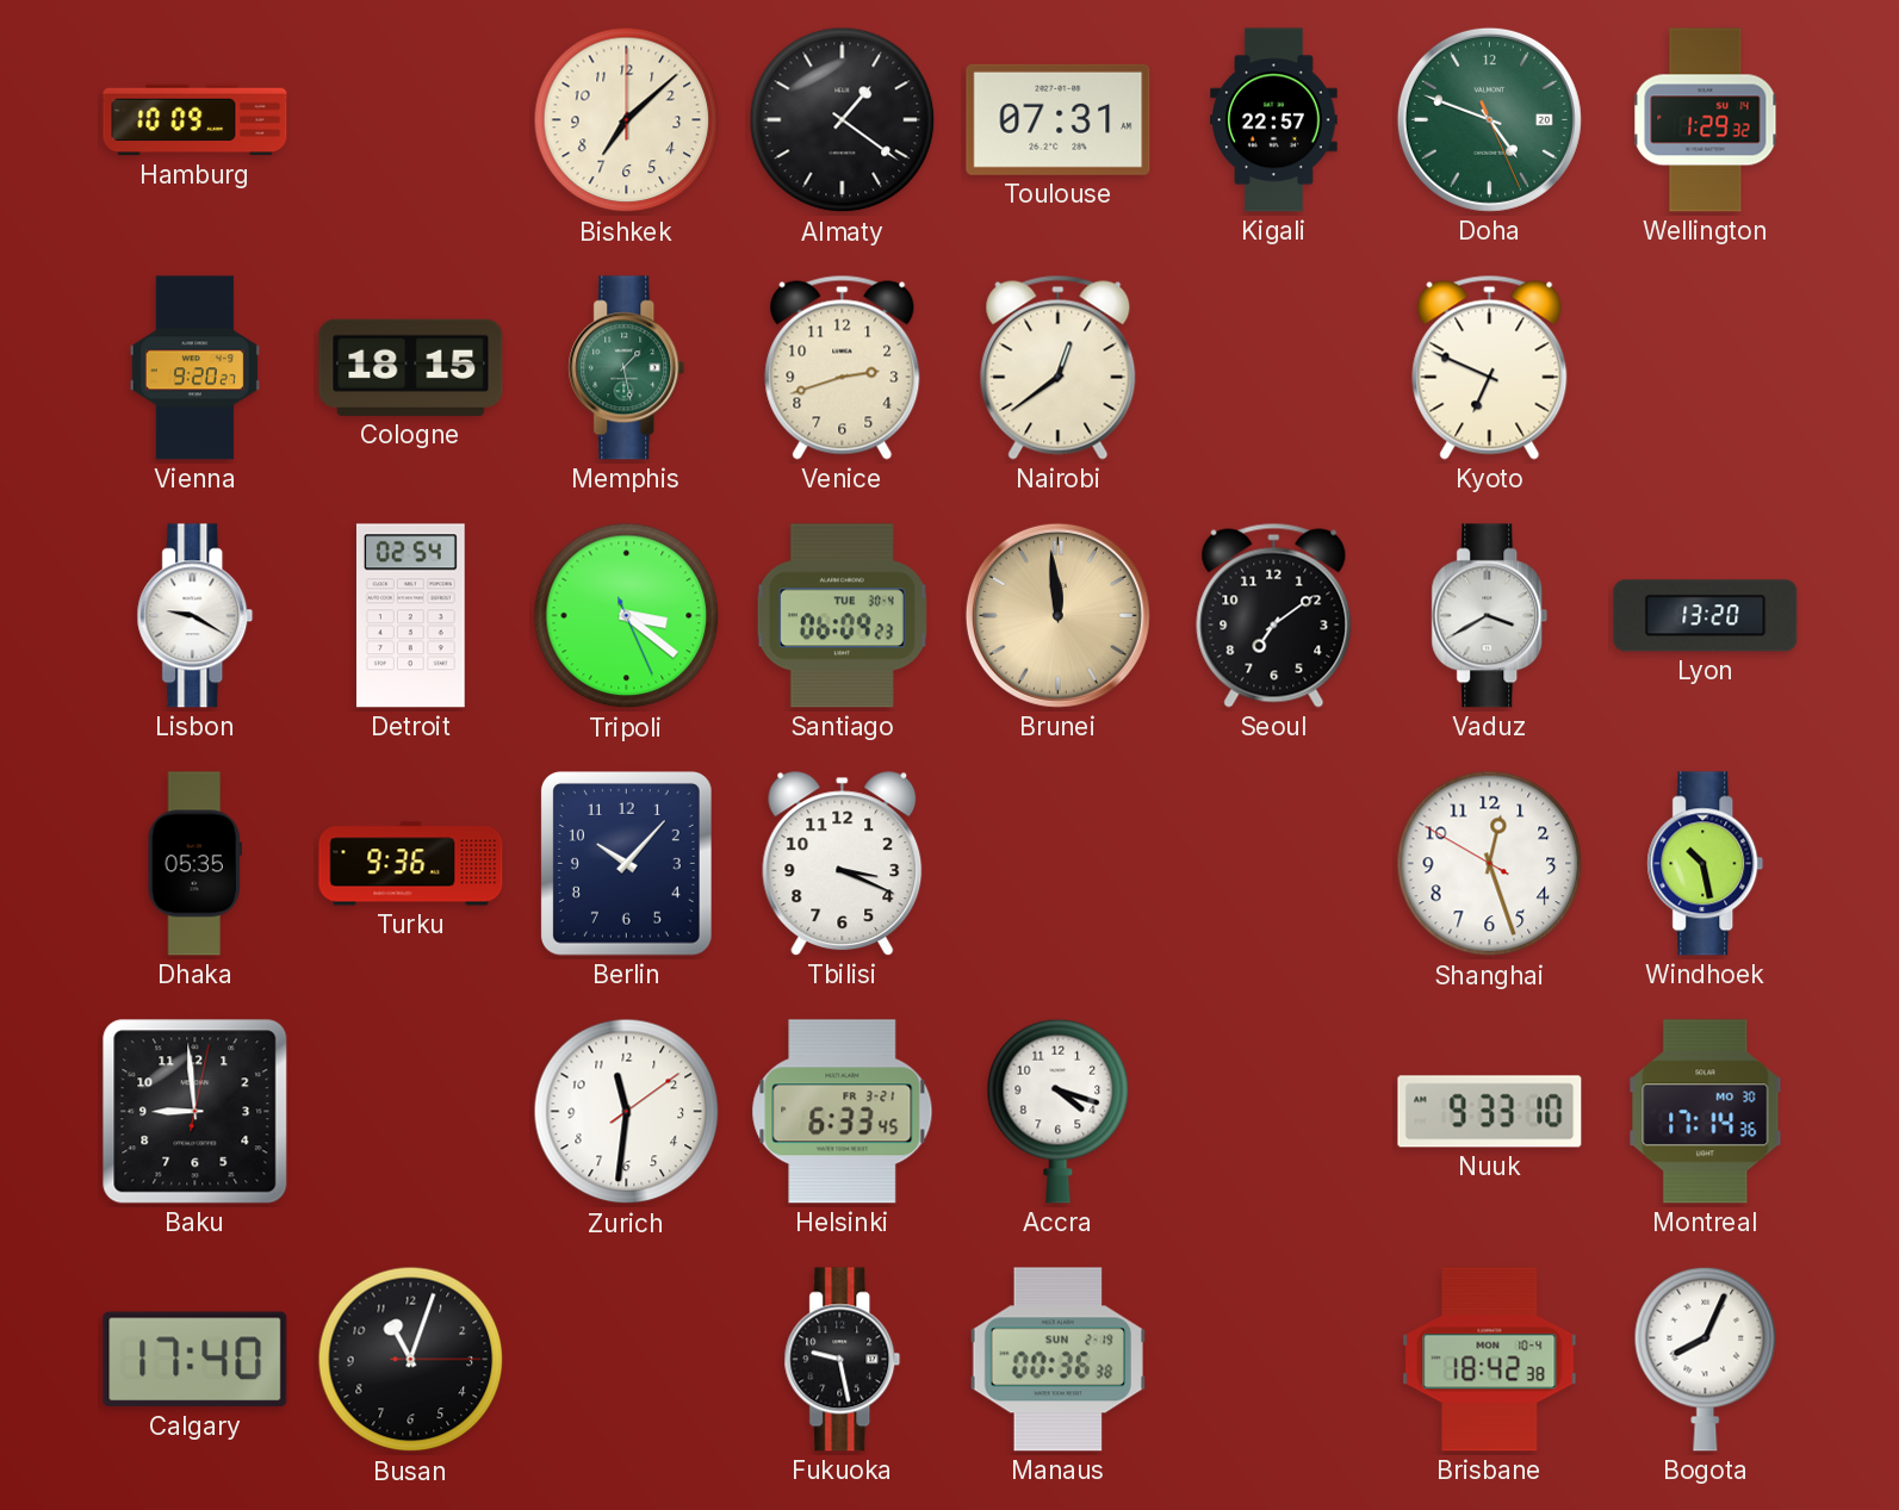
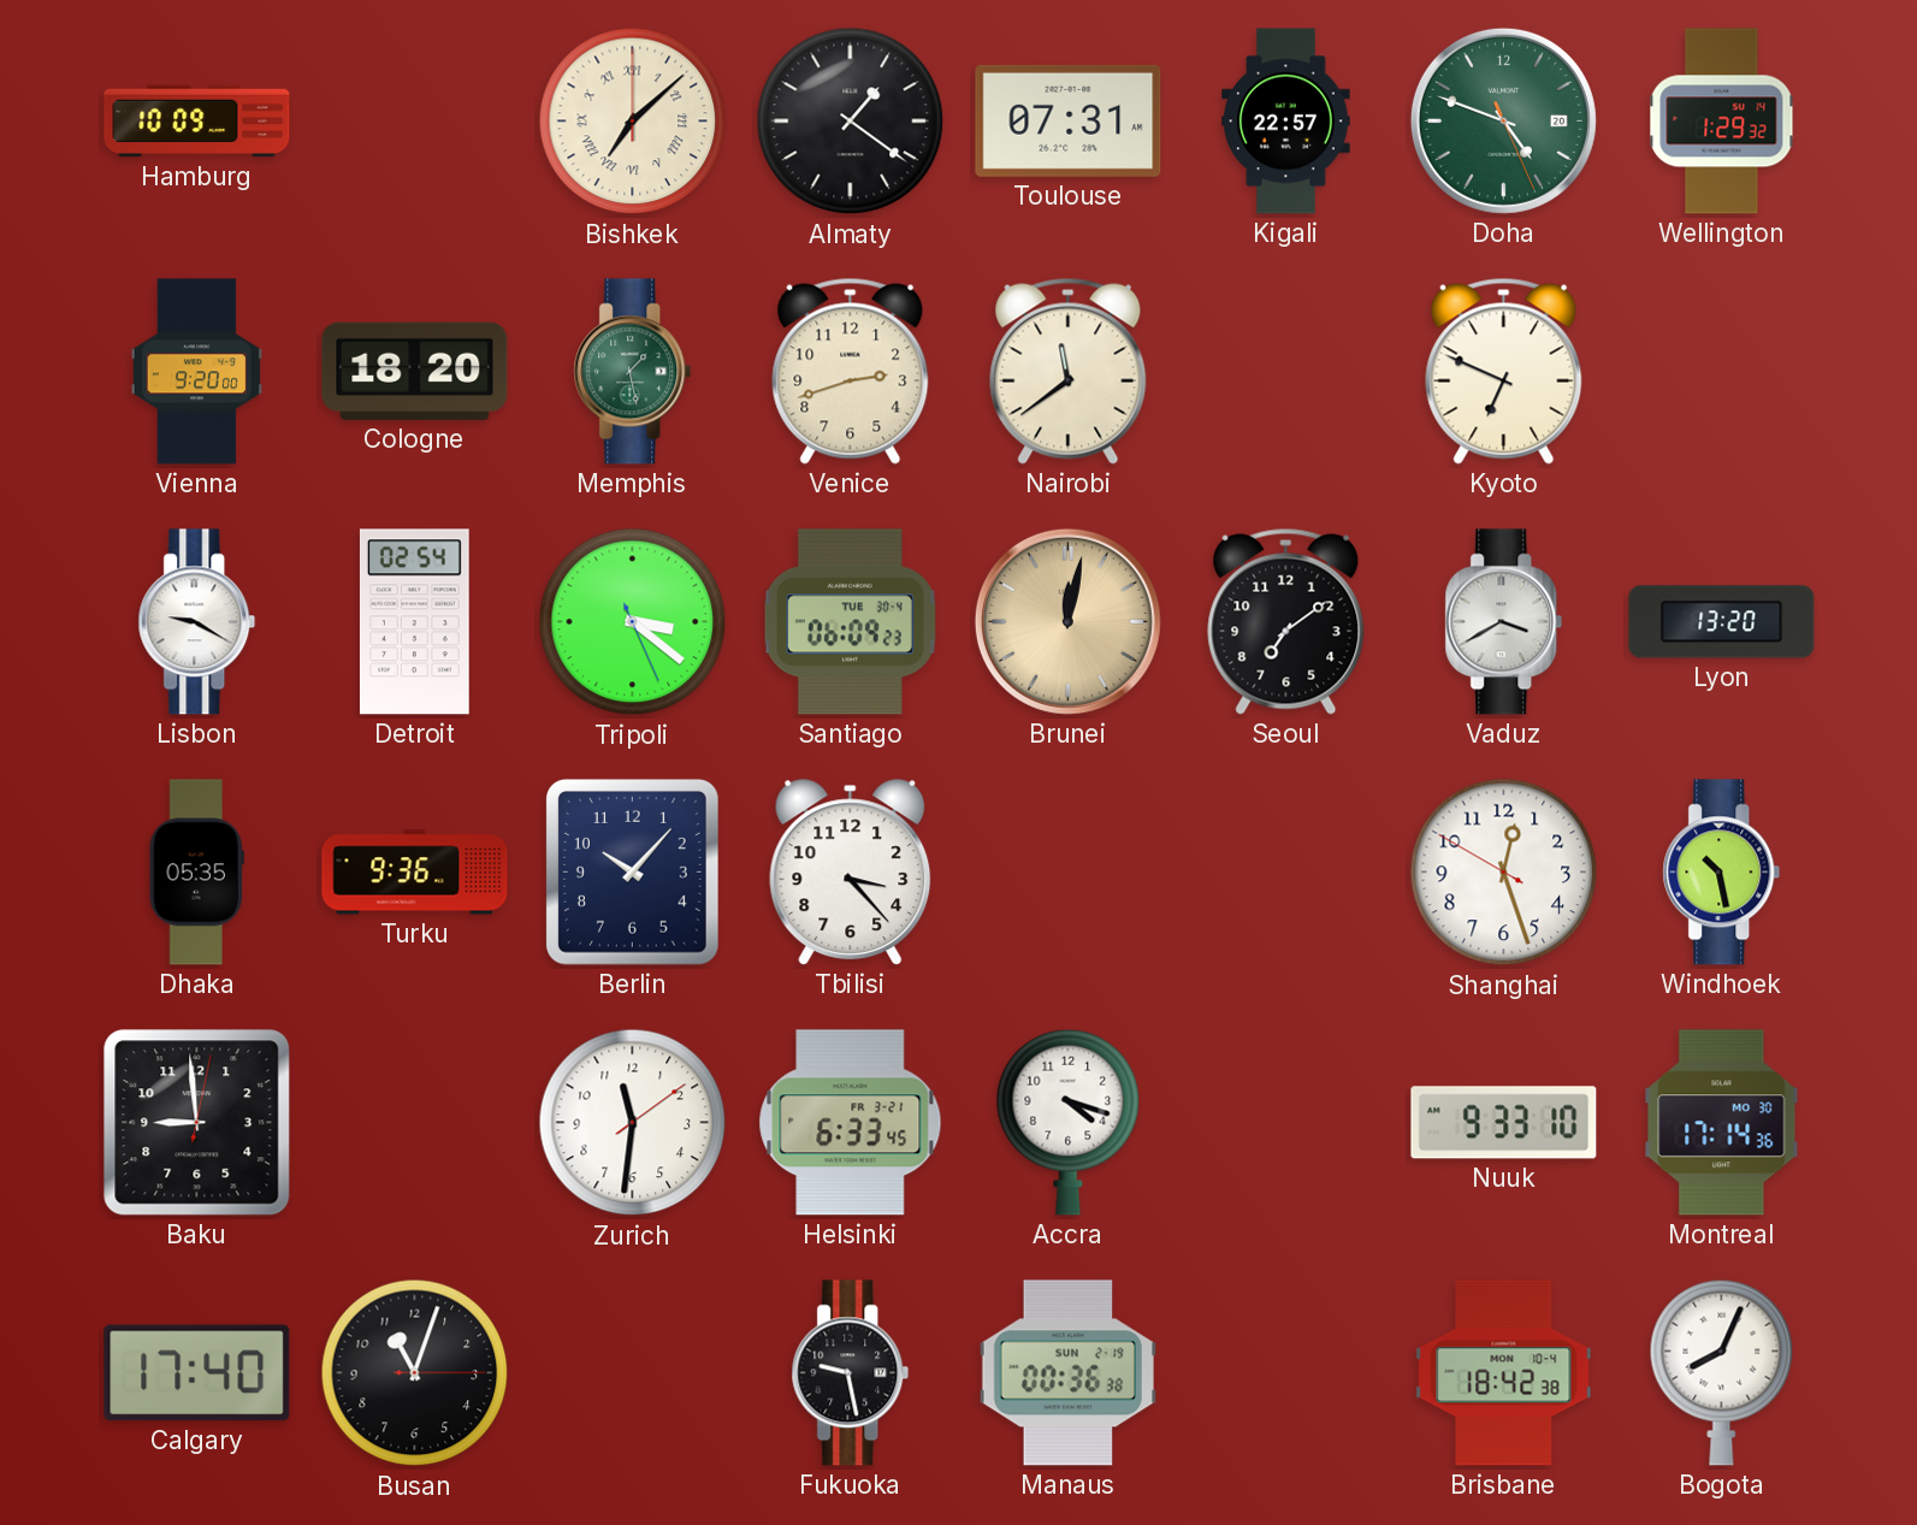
Bishkek numerals: Arabic -> Roman (633, 122)
Vienna: 9:20:27 -> 9:20:00 (196, 372)
Cologne: 18:15 -> 18:20 (415, 371)
Nairobi: 12:39 -> 11:39 (1069, 371)
Brunei: 11:59 -> 12:02 (1067, 621)
Tbilisi: 3:19 -> 3:23 (851, 871)
